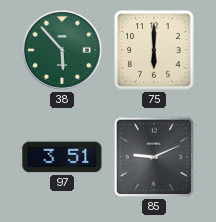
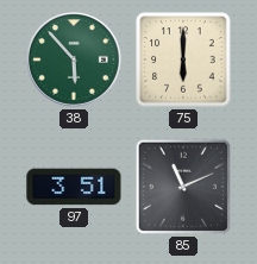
85: 9:11 -> 11:11 (183, 187)
